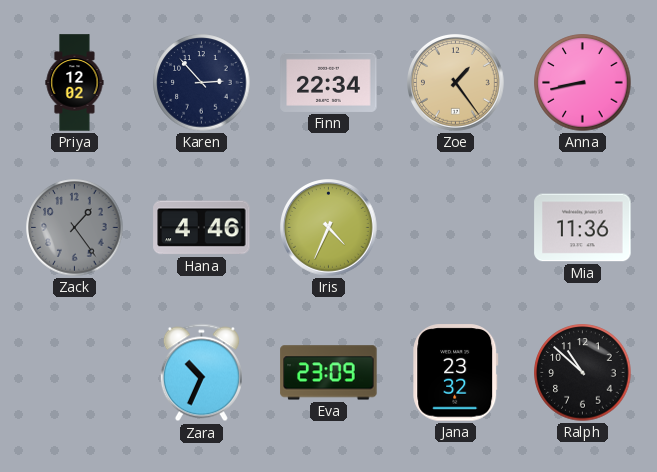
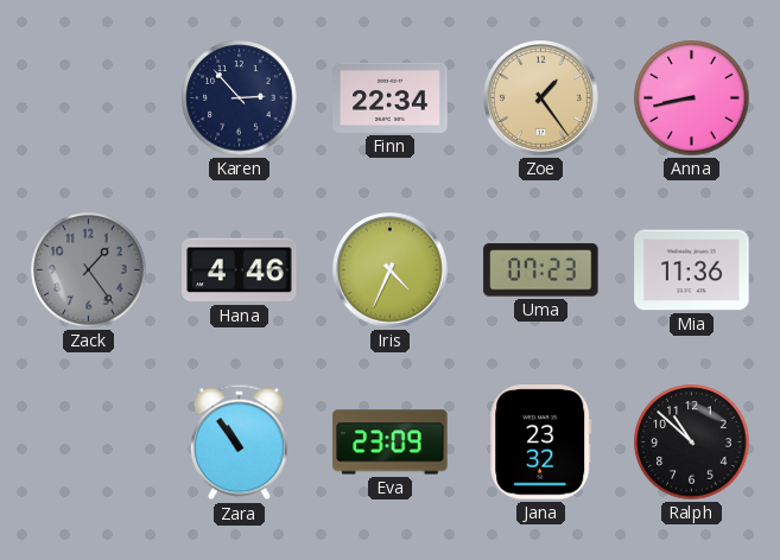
Priya: 12:02 -> none (75, 83)
Uma: none -> 07:23 (541, 271)
Zara: 10:34 -> 10:54 (239, 443)
